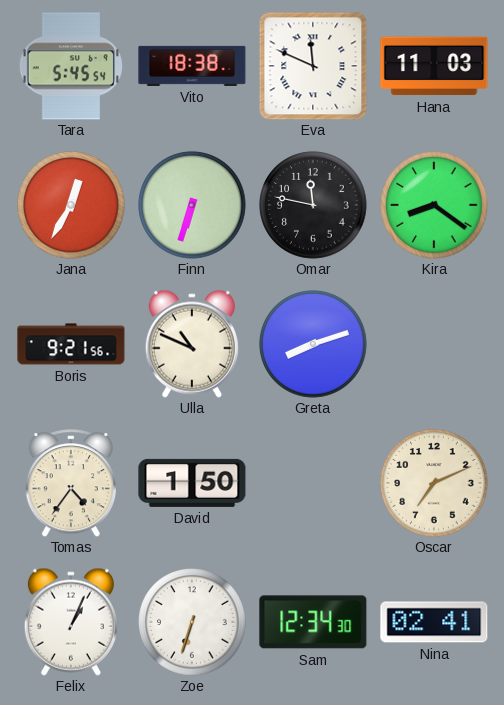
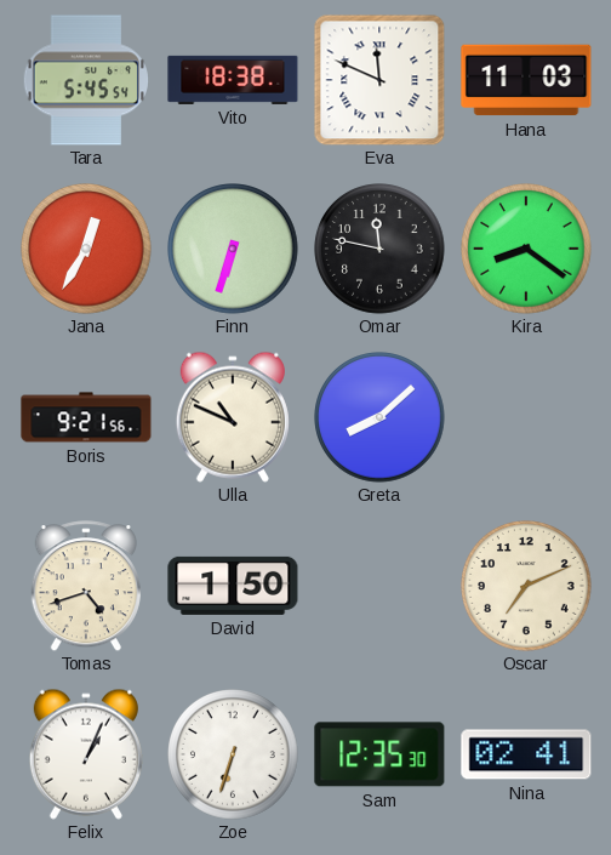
Greta: 8:12 -> 8:08 (379, 417)
Tomas: 4:36 -> 4:42 (86, 586)
Sam: 12:34 -> 12:35 (379, 754)
